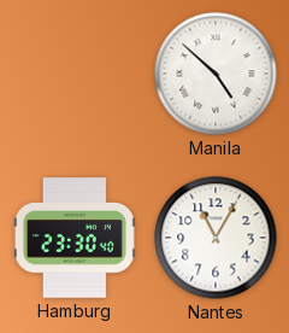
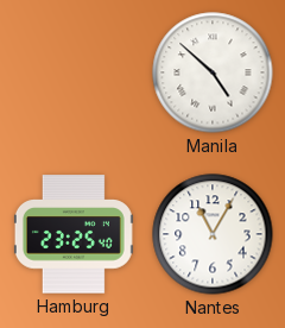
Hamburg: 23:30 -> 23:25 (74, 234)
